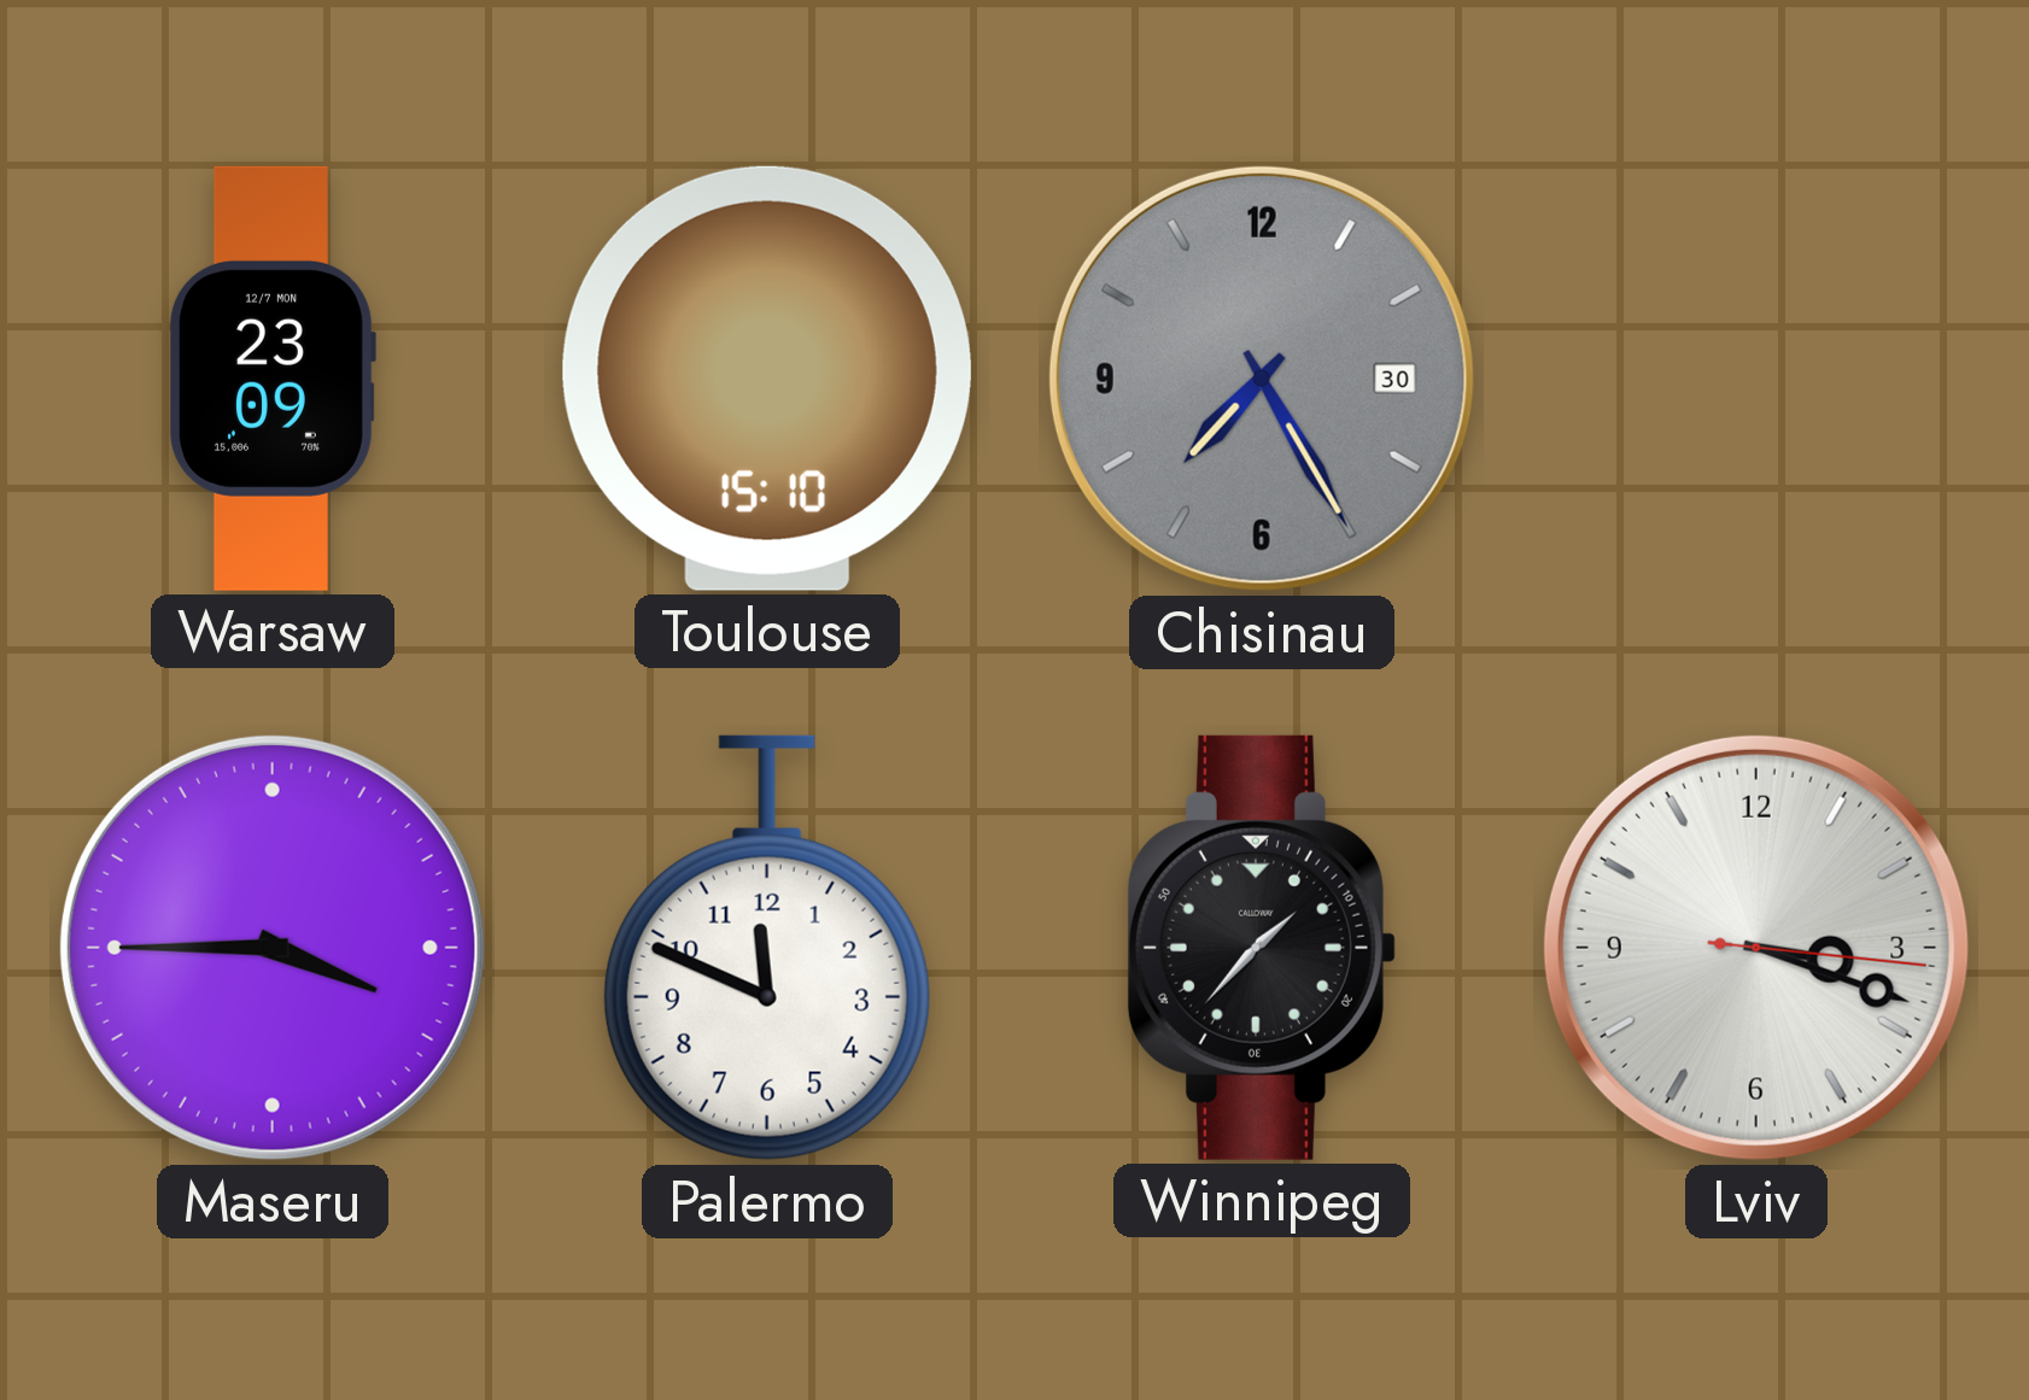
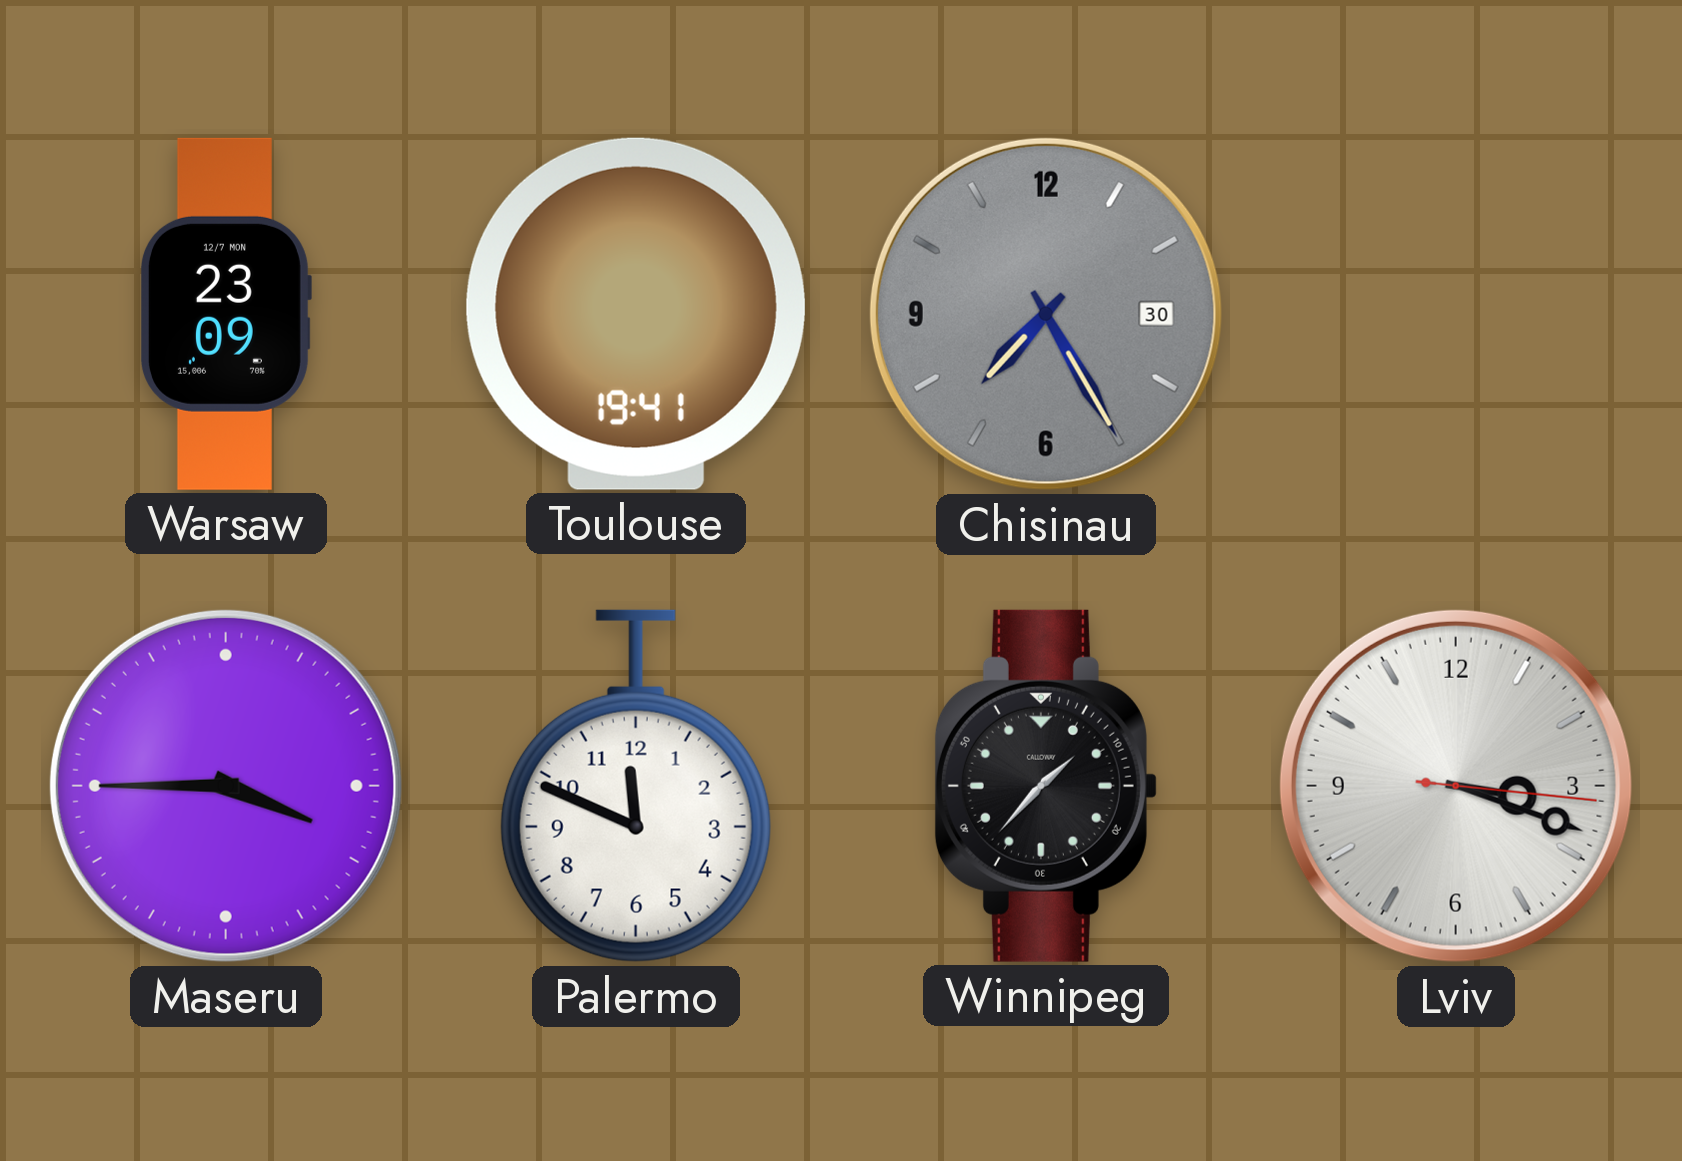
Toulouse: 15:10 -> 19:41 (636, 314)
